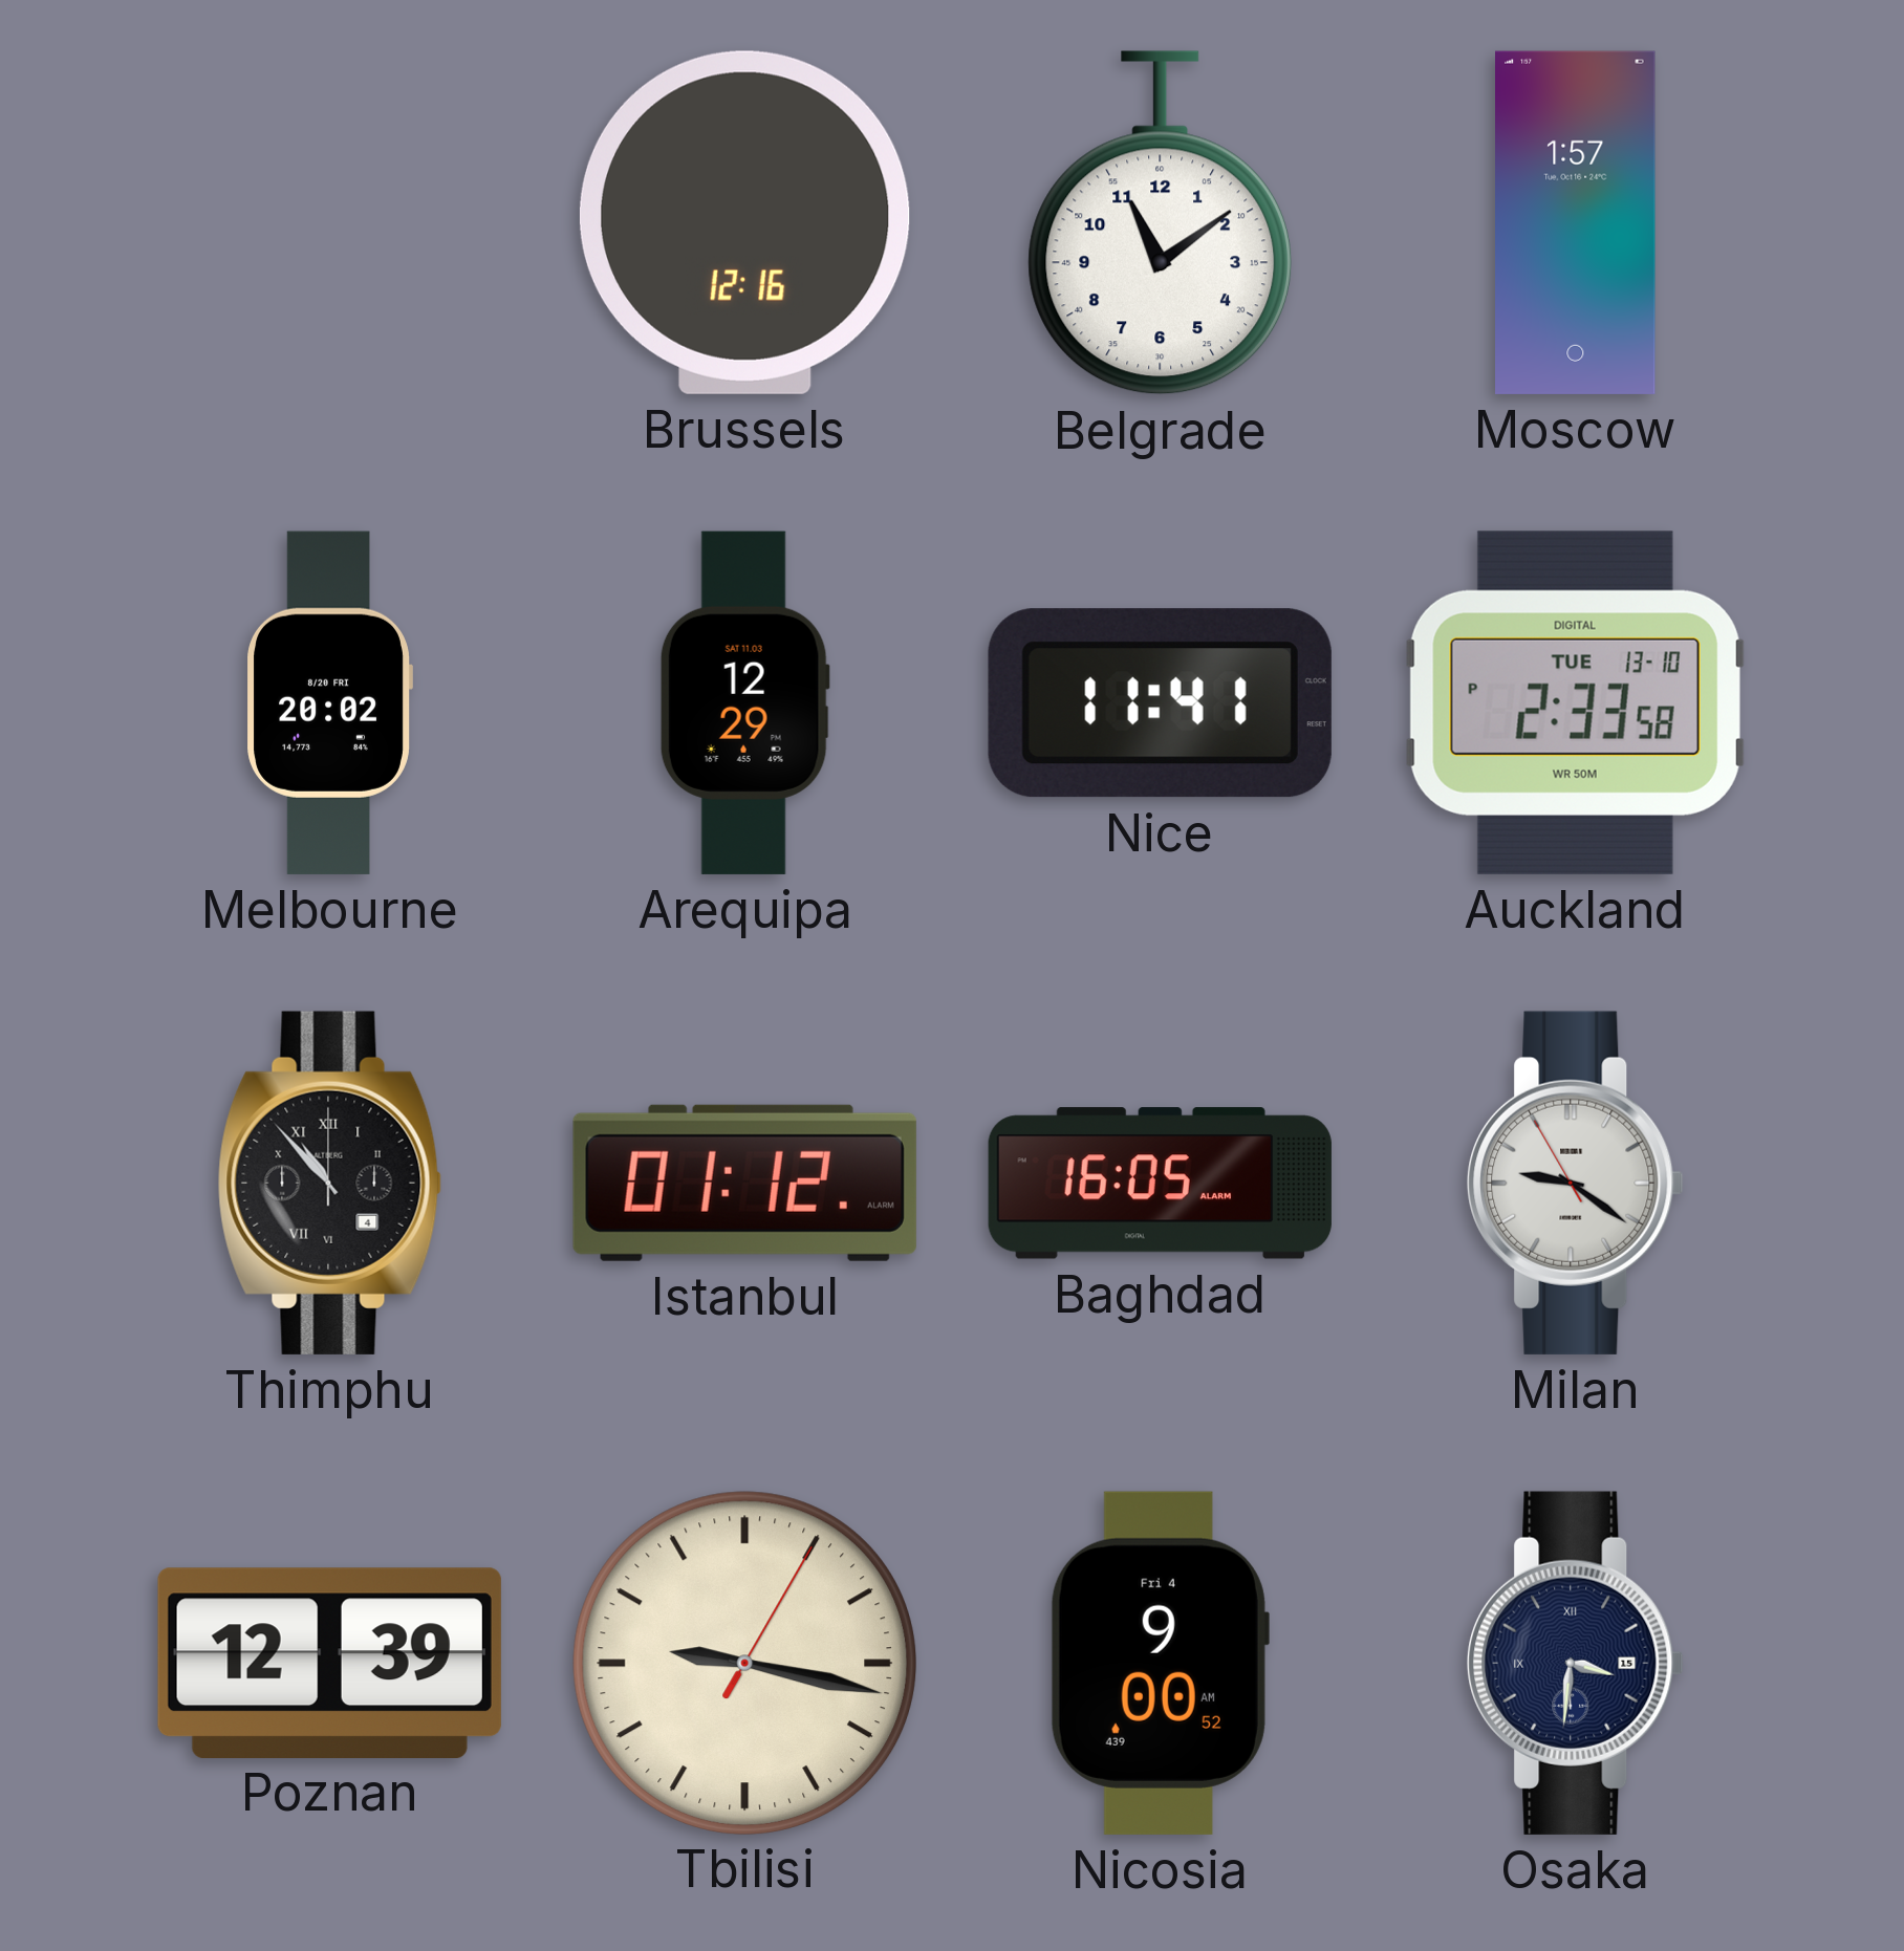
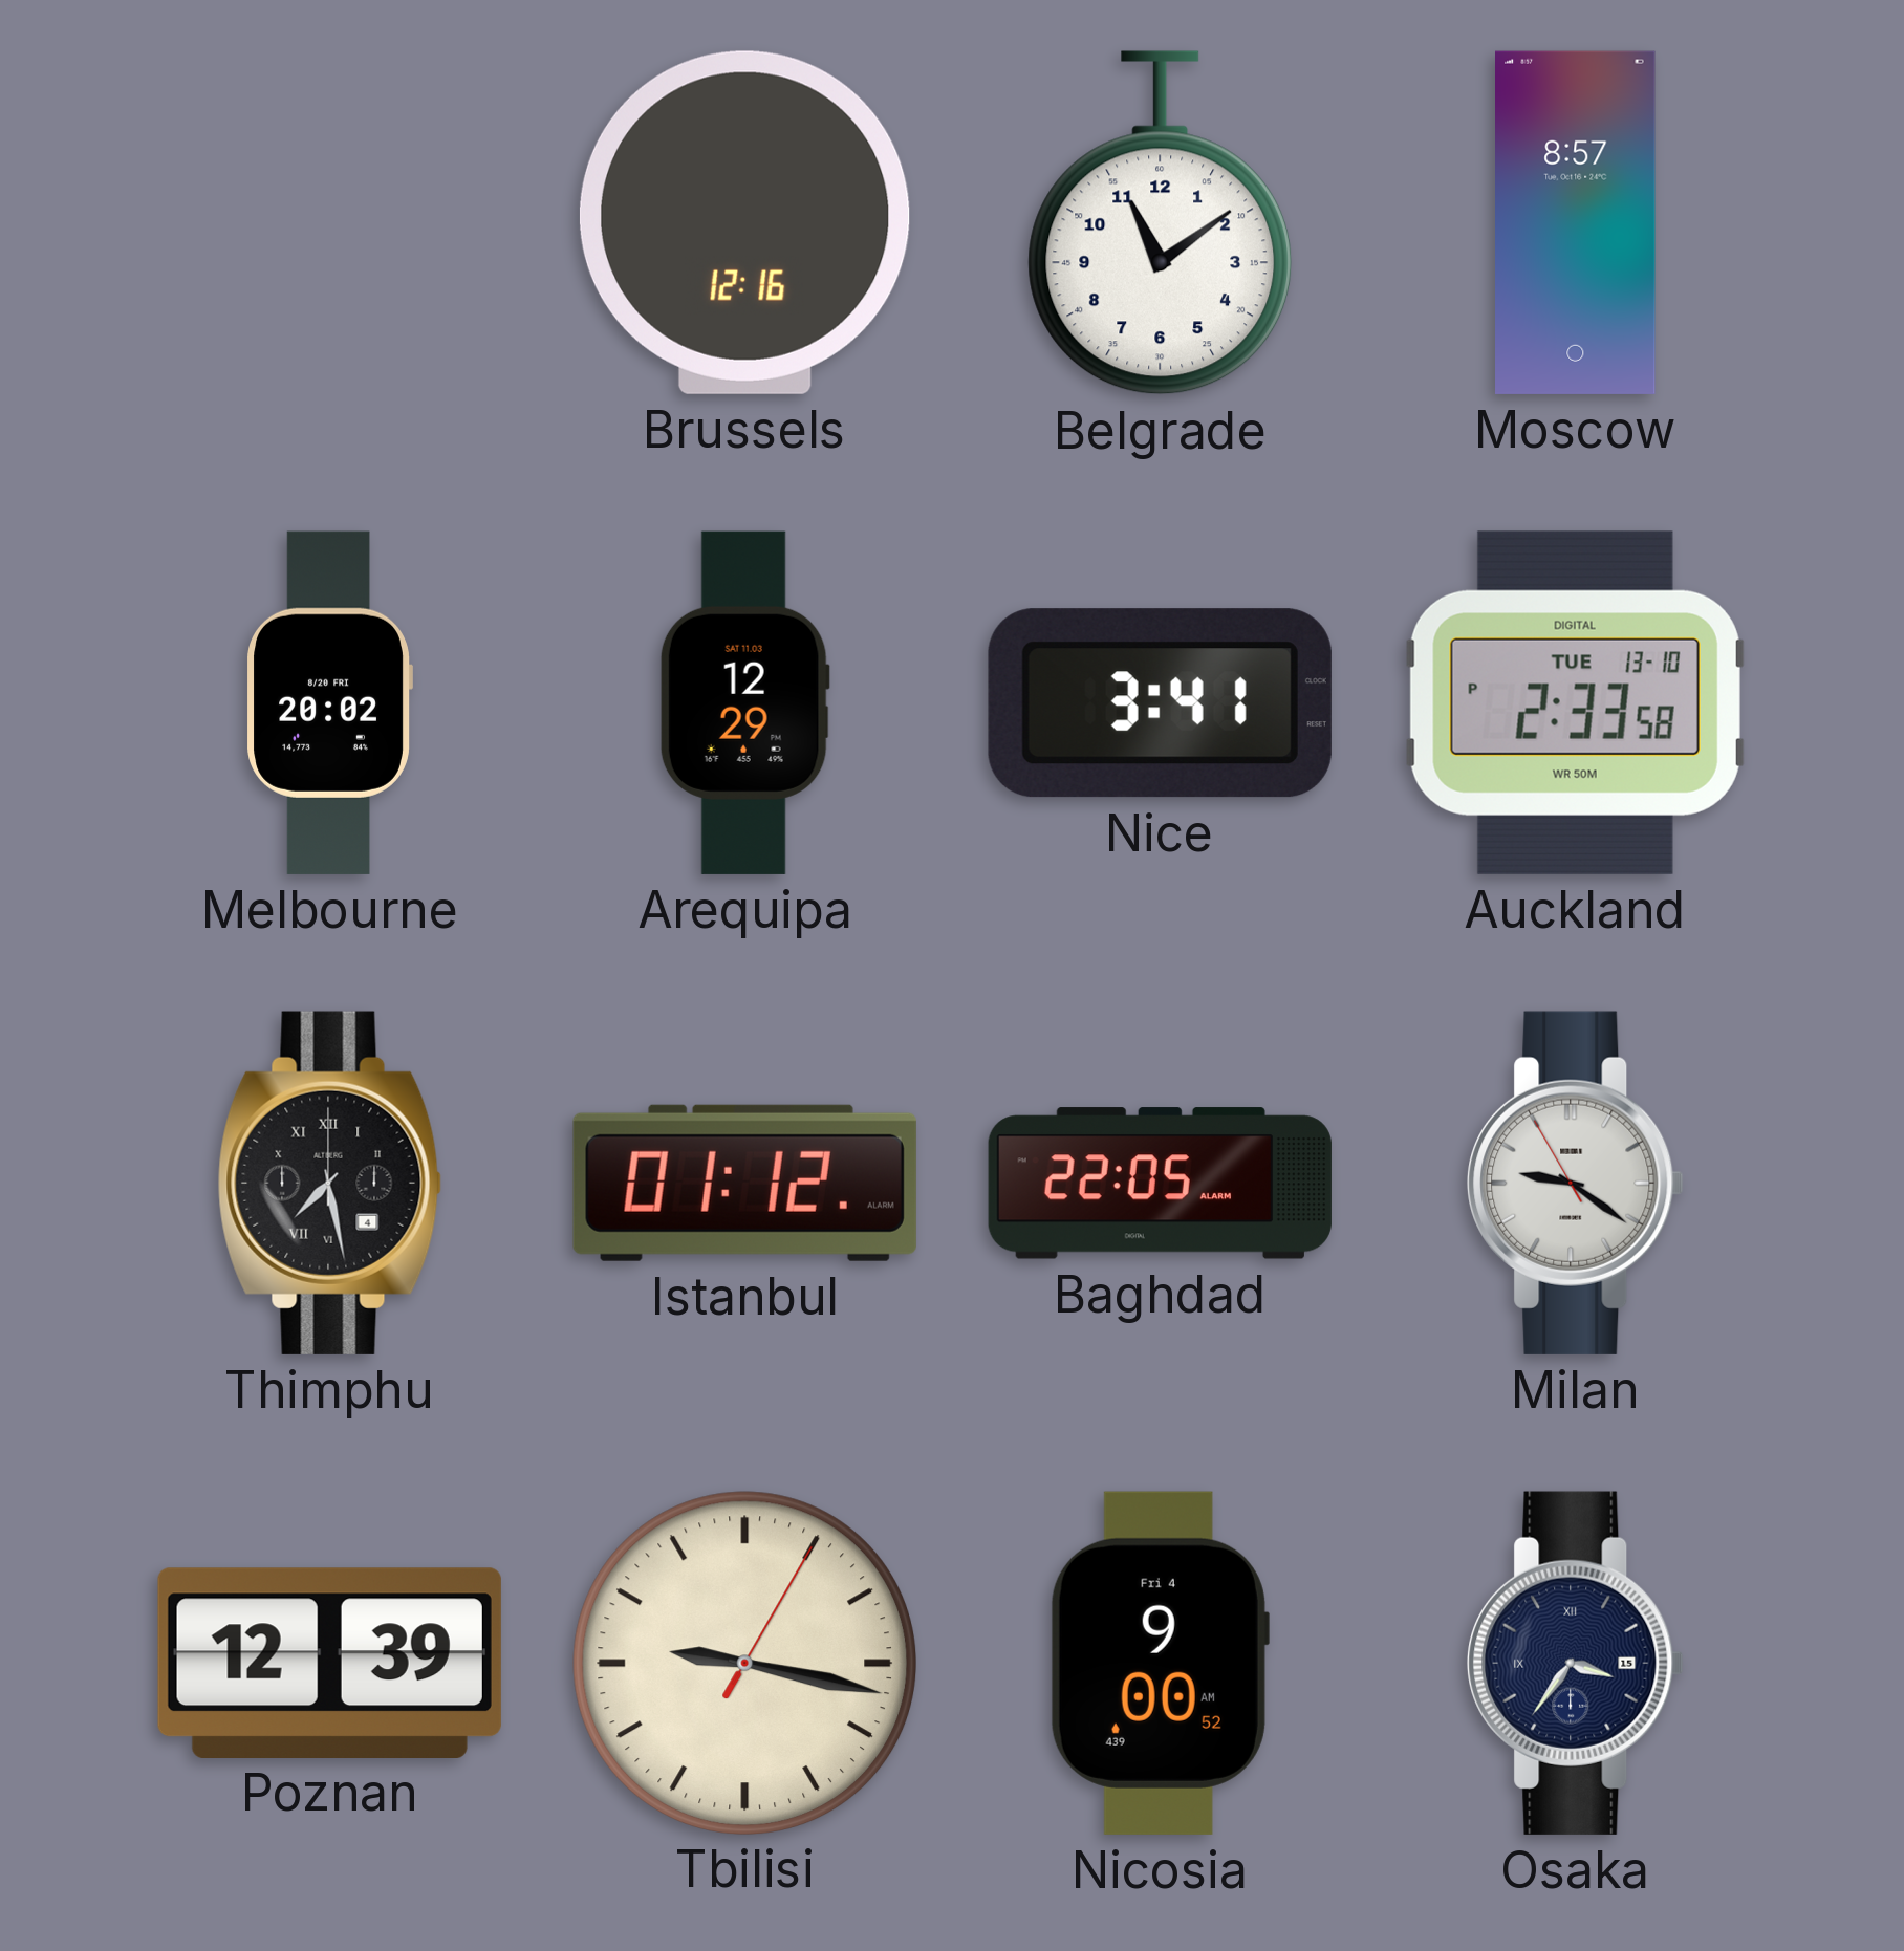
Moscow: 1:57 -> 8:57 (1576, 222)
Nice: 11:41 -> 3:41 (1160, 703)
Thimphu: 10:53 -> 7:28 (329, 1183)
Baghdad: 16:05 -> 22:05 (1160, 1184)
Osaka: 3:31 -> 3:36 (1576, 1663)
